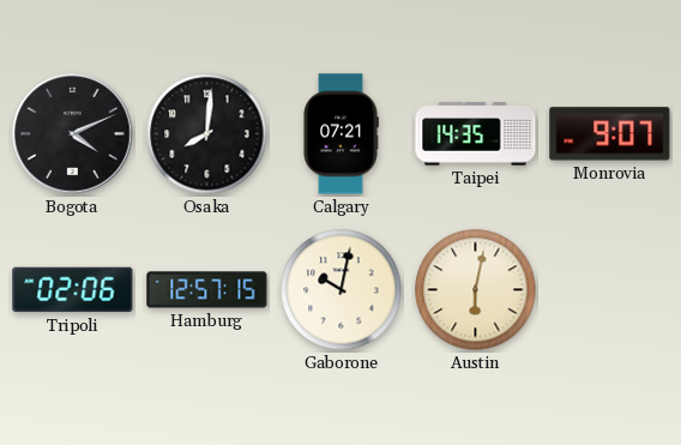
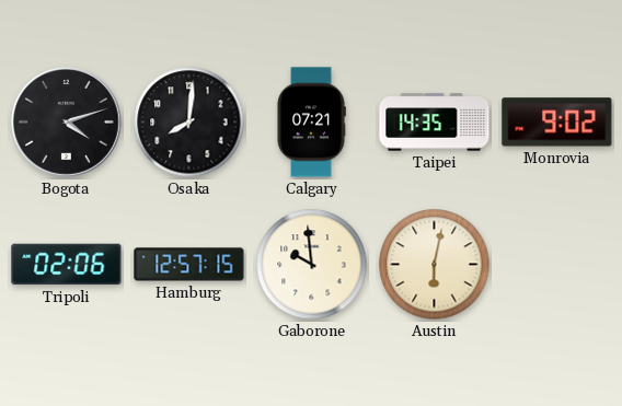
Bogota: 4:11 -> 4:12 (67, 123)
Monrovia: 9:07 -> 9:02 (557, 123)
Gaborone: 10:02 -> 9:59 (312, 265)
